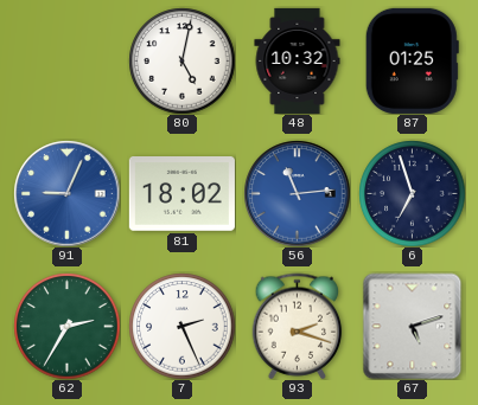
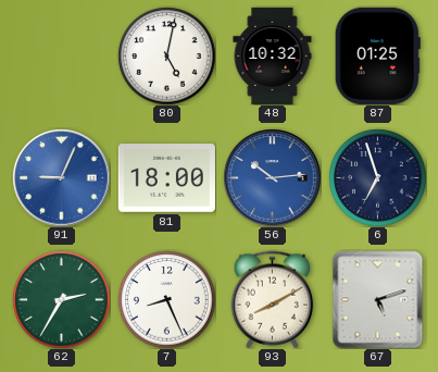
81: 18:02 -> 18:00 (166, 178)
56: 11:14 -> 10:14 (272, 177)
7: 2:26 -> 8:26 (166, 299)
93: 2:18 -> 8:10 (273, 299)
